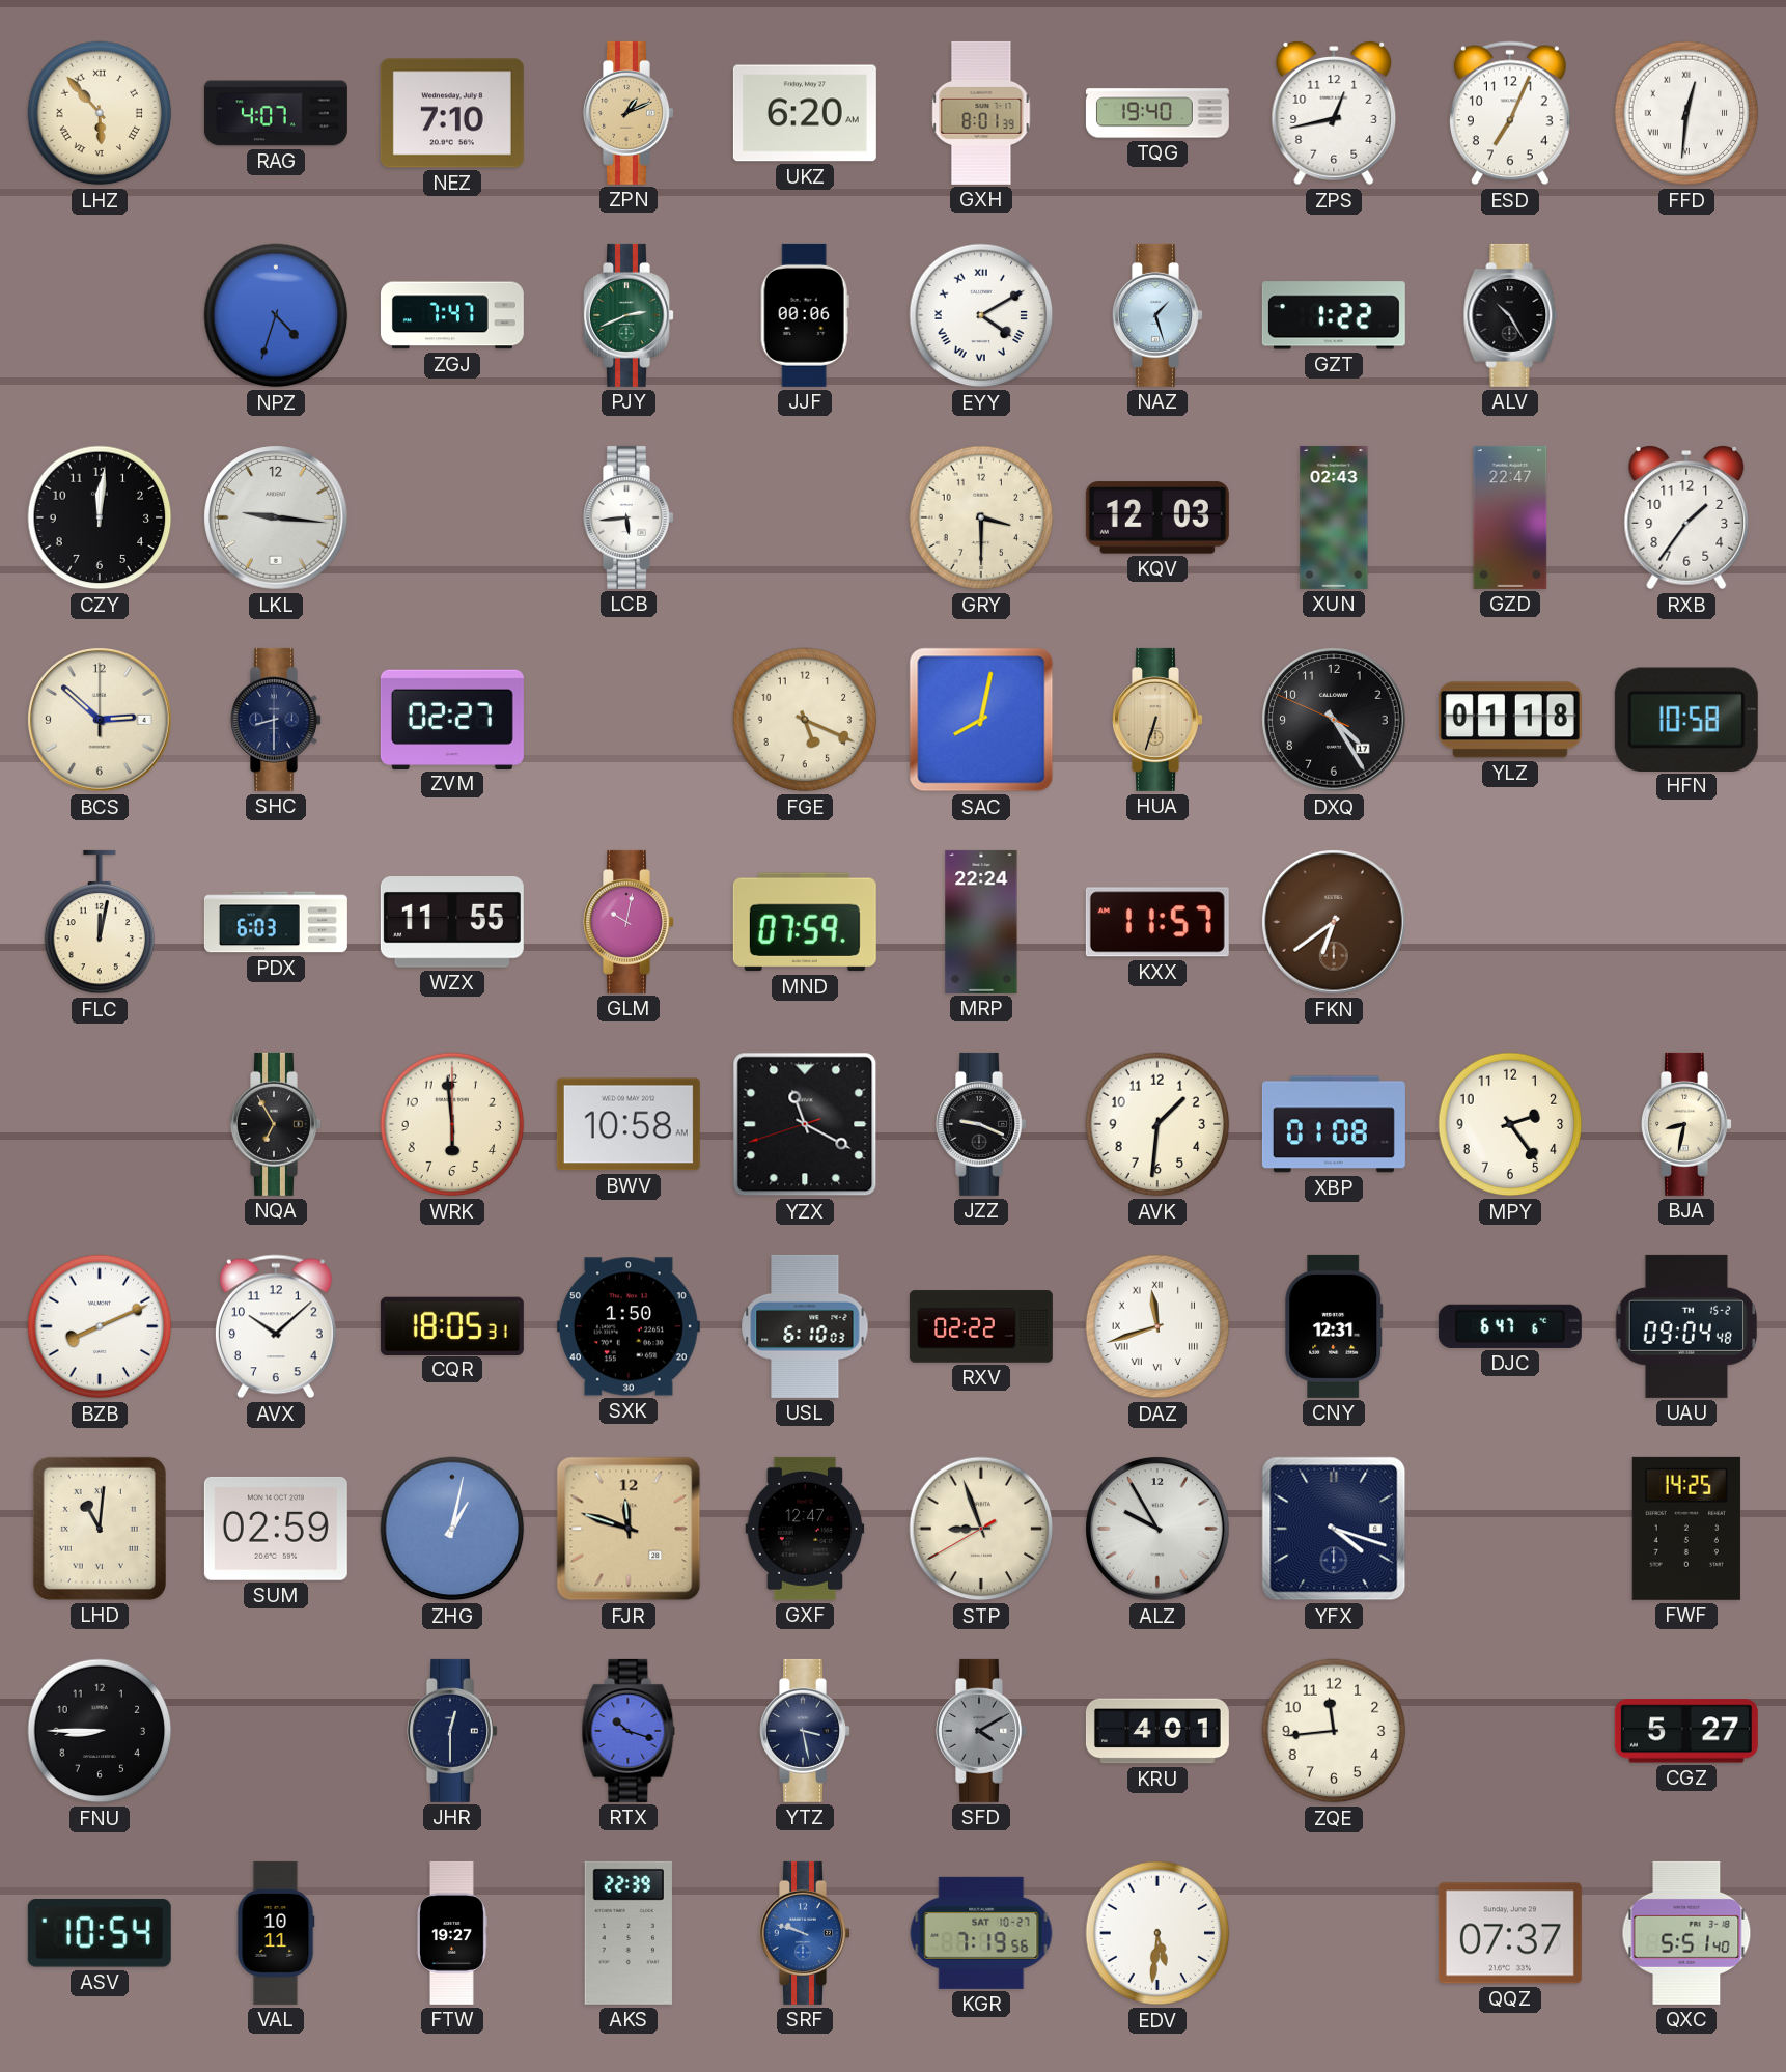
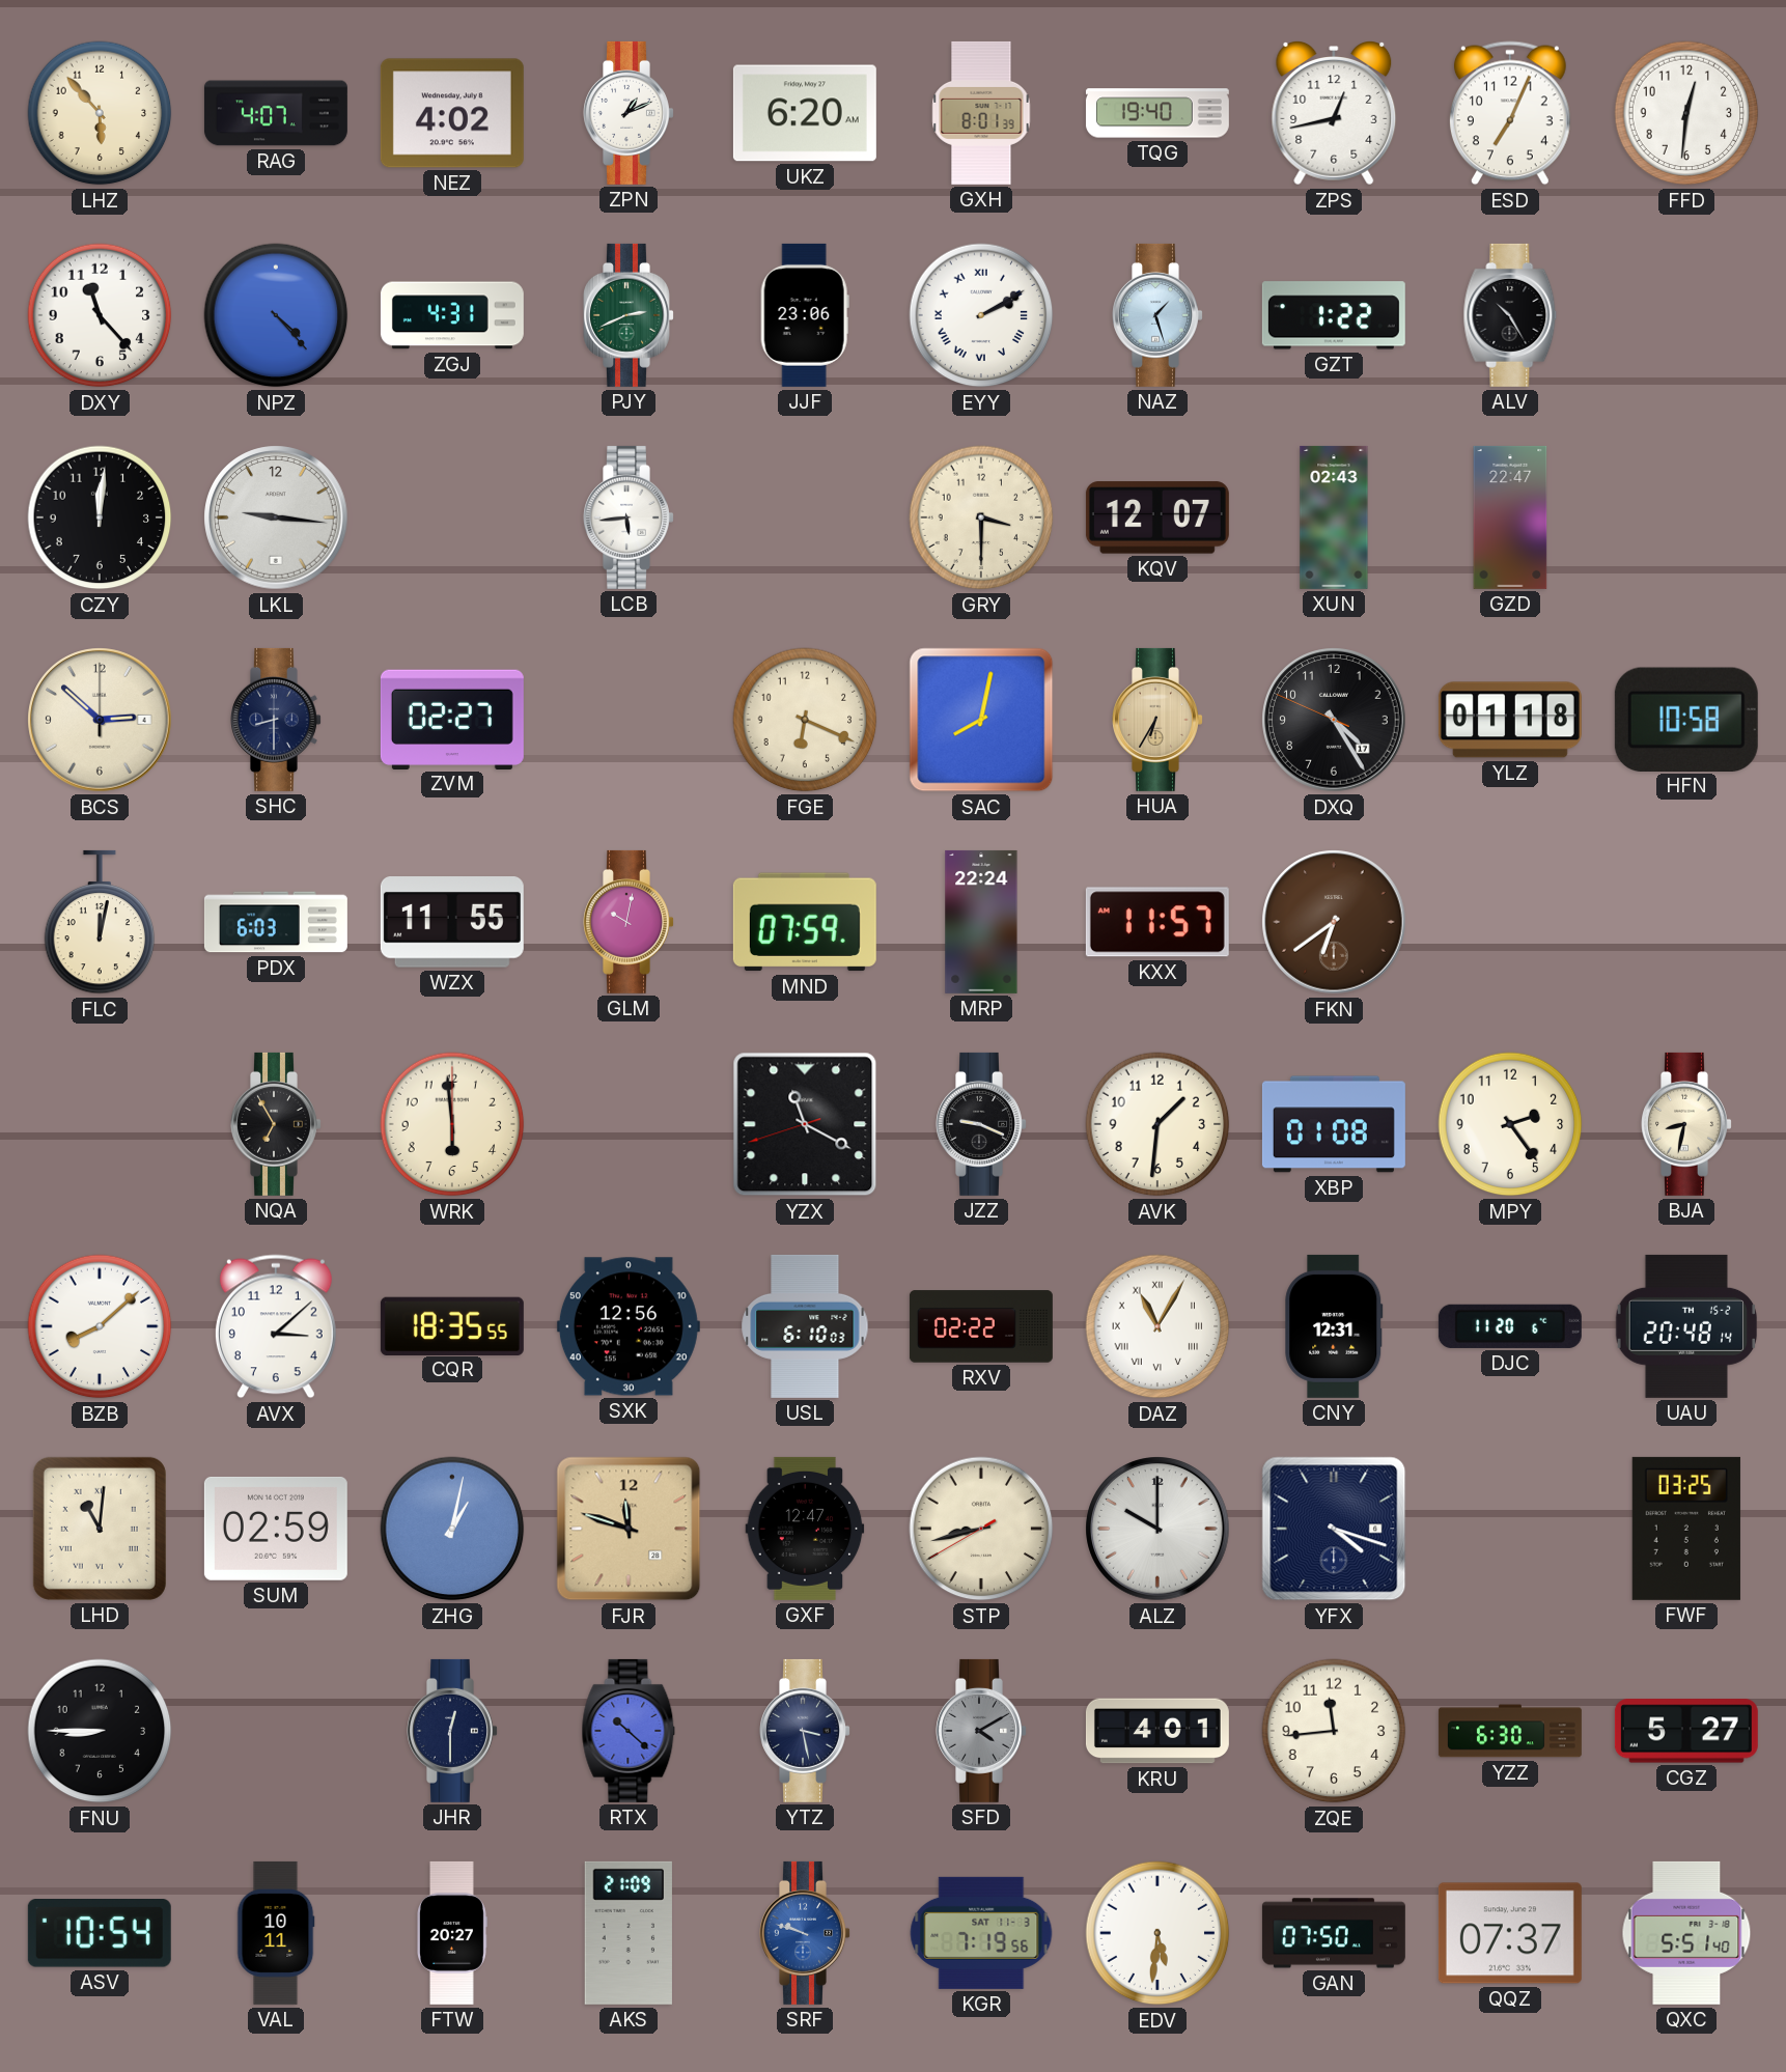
LHZ numerals: Roman -> Arabic (100, 113)
NEZ: 7:10 -> 4:02 (452, 113)
ZPN dial: champagne -> white (630, 113)
FFD numerals: Roman -> Arabic (1686, 113)
DXY: none -> 11:23 (100, 315)
NPZ: 4:33 -> 4:23 (276, 315)
ZGJ: 7:47 -> 4:31 (452, 315)
JJF: 00:06 -> 23:06 (805, 315)
EYY: 4:10 -> 2:10 (981, 315)
KQV: 12:03 -> 12:07 (1157, 517)
RXB: 1:36 -> none (1686, 519)
FGE: 5:19 -> 6:19 (805, 720)
HUA: 6:33 -> 6:35 (1159, 720)
BWV: 10:58 -> none (629, 1124)
BZB: 8:11 -> 8:08 (100, 1326)
AVX: 10:08 -> 3:08 (276, 1326)
CQR: 18:05 -> 18:35 (452, 1325)
SXK: 1:50 -> 12:56 (629, 1326)
DAZ: 11:42 -> 11:05 (1157, 1326)
DJC: 6:47 -> 11:20 (1510, 1326)
UAU: 09:04 -> 20:48 (1686, 1326)
STP: 8:56 -> 8:42 (981, 1529)
ALZ: 9:55 -> 10:00 (1157, 1529)
FWF: 14:25 -> 03:25 (1686, 1529)
RTX: 10:18 -> 10:22 (629, 1731)
YZZ: none -> 6:30 (1510, 1731)
FTW: 19:27 -> 20:27 (452, 1933)
AKS: 22:39 -> 21:09 (629, 1933)
KGR date: SAT 10-27 -> SAT 11-3 (981, 1933)
GAN: none -> 07:50 (1334, 1933)
